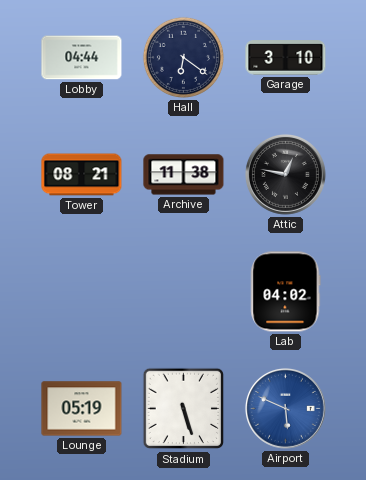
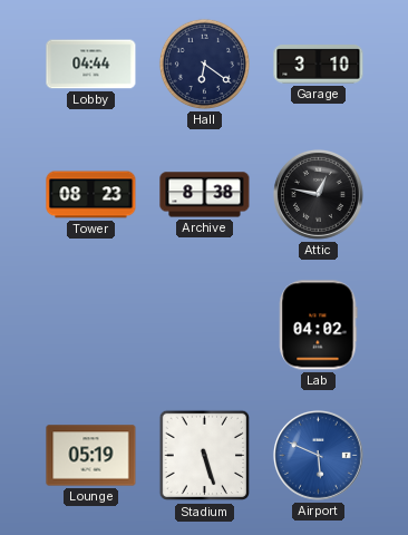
Tower: 08:21 -> 08:23 (91, 195)
Archive: 11:38 -> 8:38 (205, 195)
